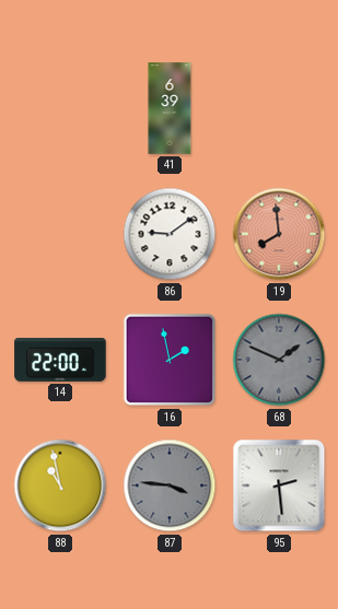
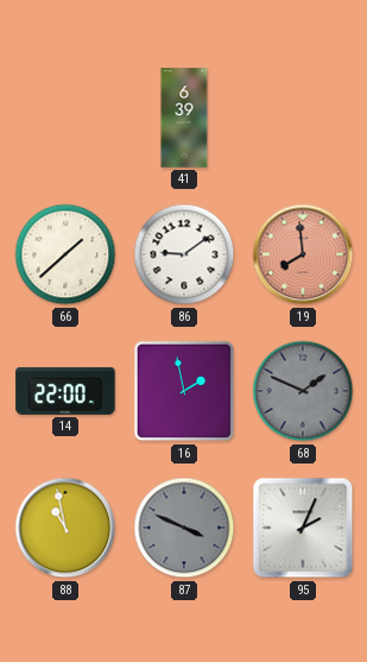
66: none -> 1:38 (65, 254)
87: 3:46 -> 3:49 (184, 528)
95: 2:29 -> 2:04 (303, 528)
